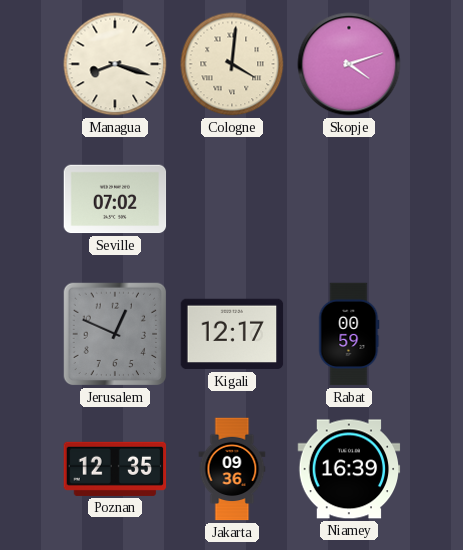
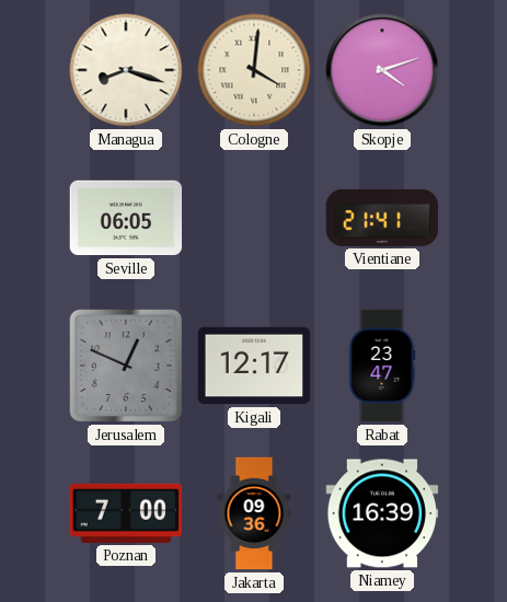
Seville: 07:02 -> 06:05 (126, 218)
Vientiane: none -> 21:41 (382, 218)
Rabat: 00:59 -> 23:47 (382, 366)
Poznan: 12:35 -> 7:00 (126, 513)
